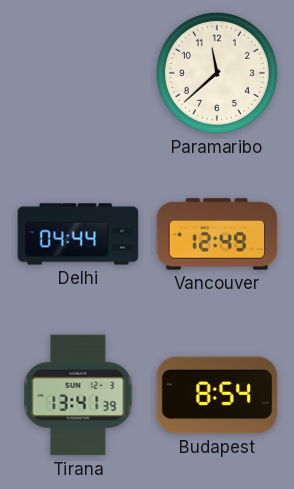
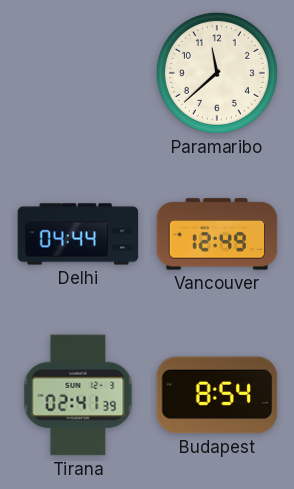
Tirana: 13:41 -> 02:41 (78, 395)
